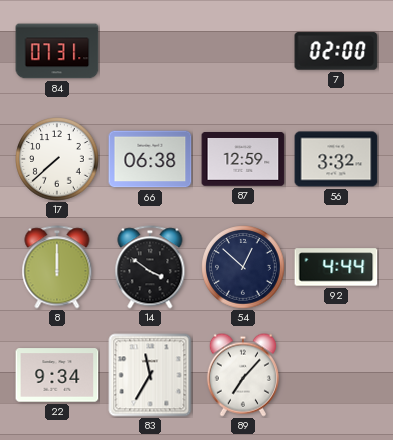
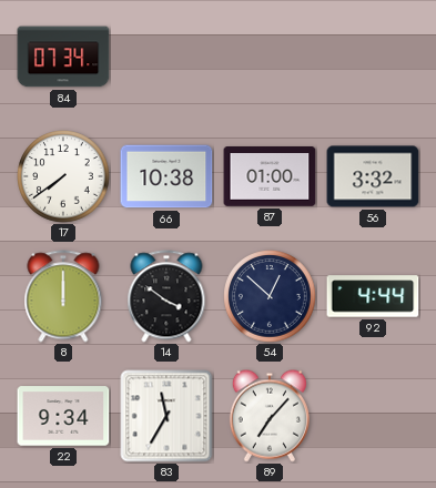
84: 07:31 -> 07:34 (63, 57)
7: 02:00 -> none (336, 51)
17: 7:38 -> 7:39 (63, 176)
66: 06:38 -> 10:38 (166, 176)
87: 12:59 -> 01:00 (270, 177)
